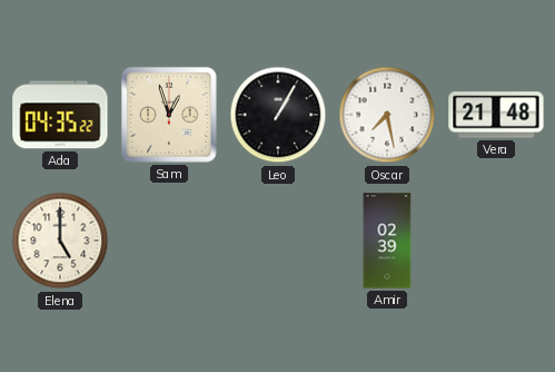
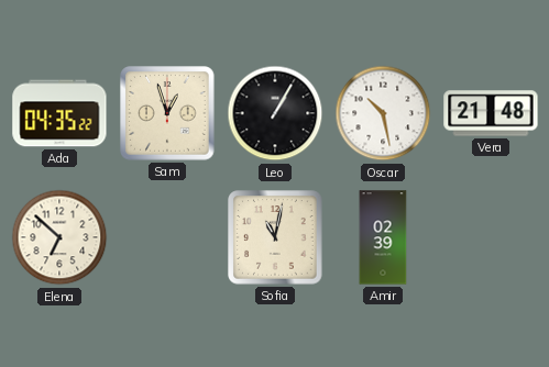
Oscar: 7:28 -> 10:28 (383, 113)
Elena: 5:00 -> 6:52 (59, 237)
Sofia: none -> 11:02 (275, 237)
